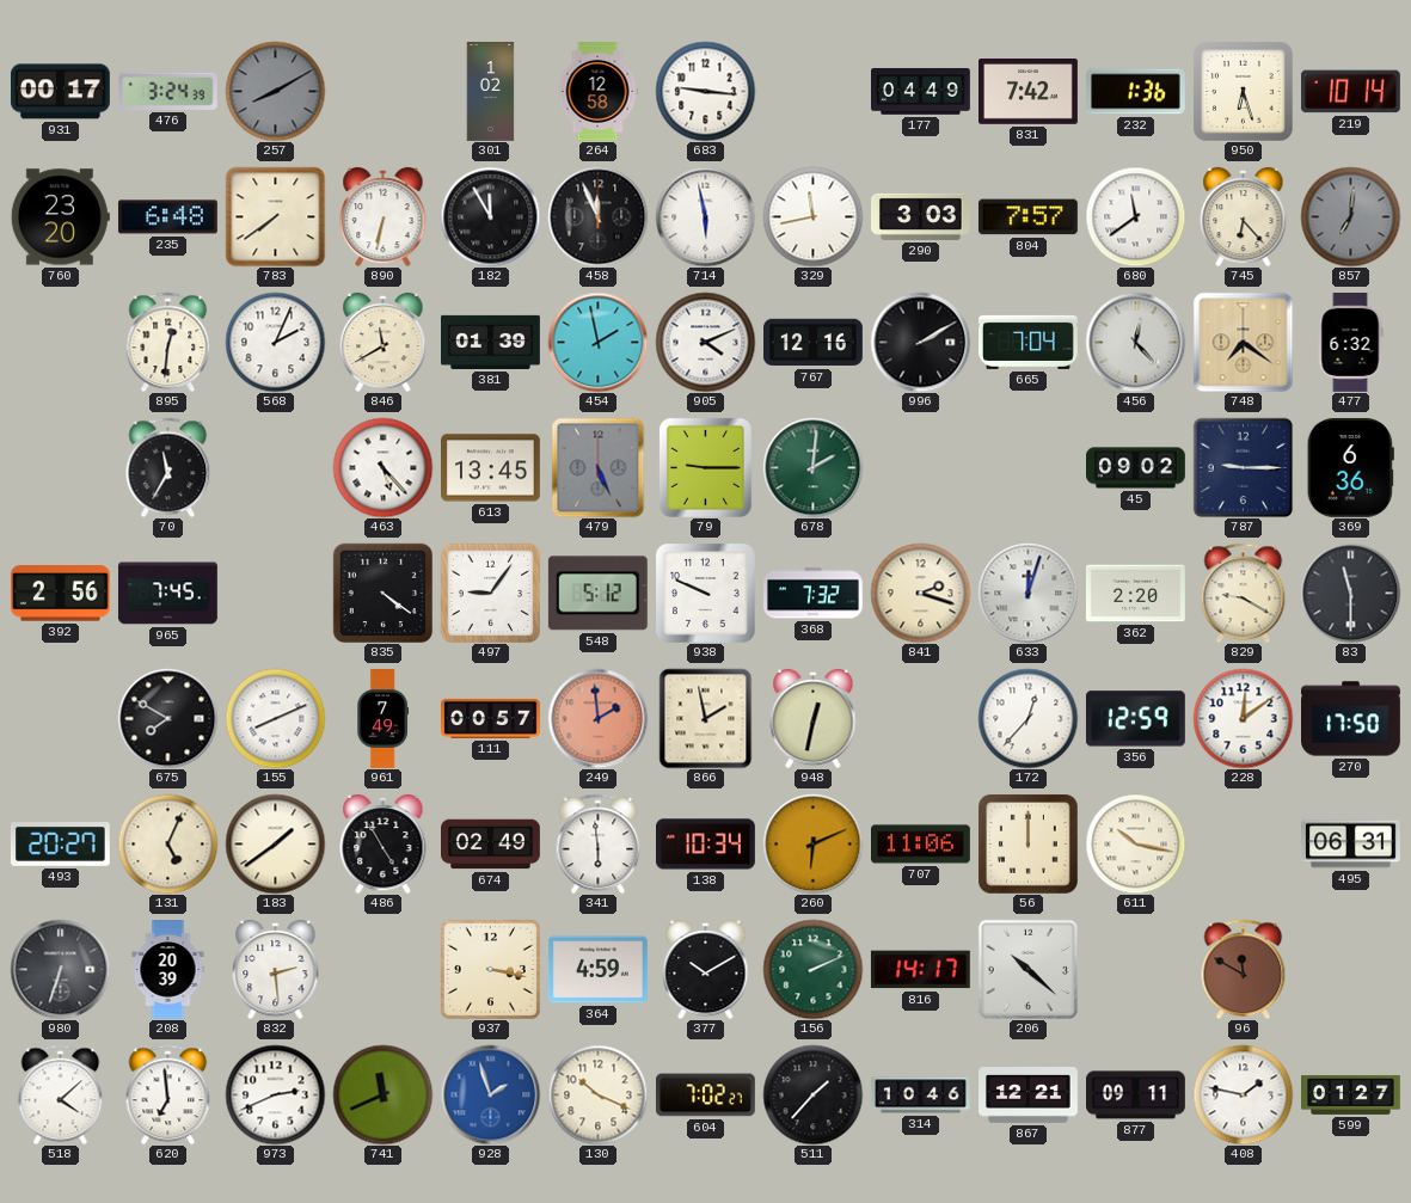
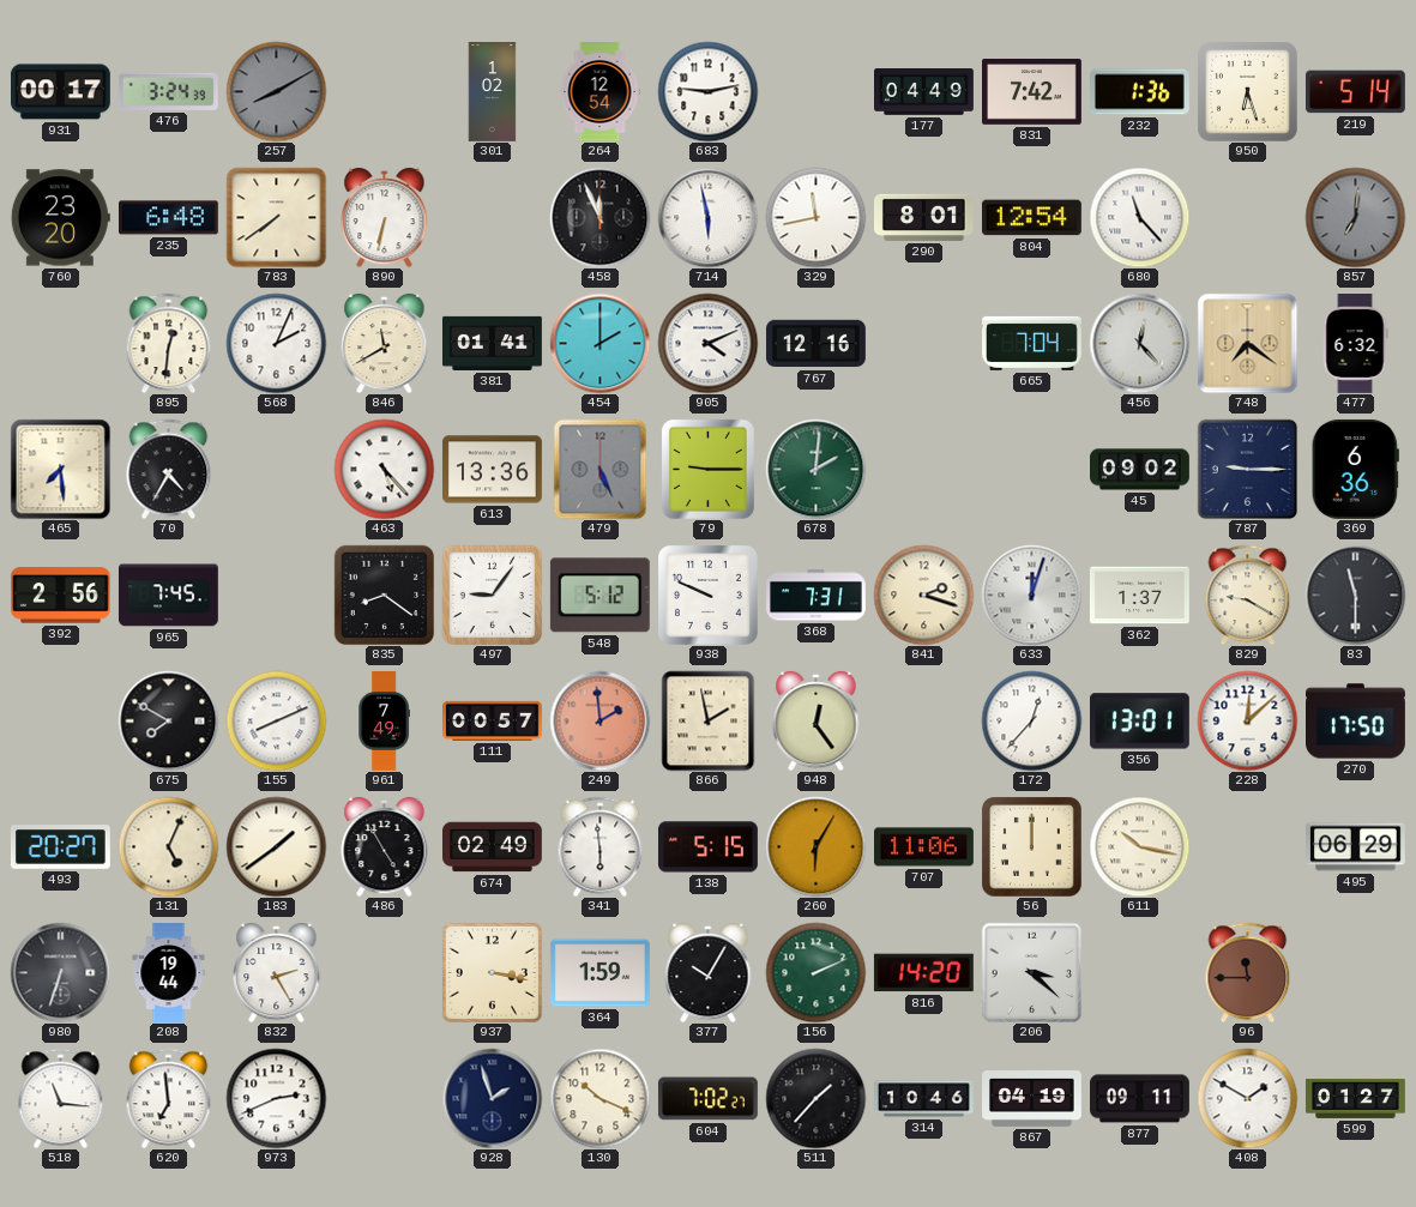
264: 12:58 -> 12:54 (599, 92)
683: 9:16 -> 9:13 (707, 91)
219: 10:14 -> 5:14 (1355, 92)
182: 11:55 -> none (490, 216)
290: 3:03 -> 8:01 (924, 217)
804: 7:57 -> 12:54 (1031, 218)
680: 11:39 -> 11:23 (1139, 217)
745: 6:23 -> none (1244, 216)
381: 01:39 -> 01:41 (493, 343)
454: 1:58 -> 2:00 (599, 343)
996: 2:10 -> none (920, 342)
465: none -> 7:29 (60, 469)
70: 11:35 -> 4:35 (169, 469)
613: 13:45 -> 13:36 (493, 470)
835: 4:21 -> 8:21 (384, 595)
368: 7:32 -> 7:31 (817, 596)
362: 2:20 -> 1:37 (1140, 596)
948: 12:32 -> 12:24 (817, 720)
356: 12:59 -> 13:01 (1139, 722)
228: 12:09 -> 12:08 (1247, 720)
138: 10:34 -> 5:15 (709, 847)
260: 6:11 -> 6:05 (815, 846)
495: 06:31 -> 06:29 (1356, 847)
208: 20:39 -> 19:44 (169, 973)
832: 2:29 -> 2:25 (277, 972)
364: 4:59 -> 1:59 (601, 973)
377: 10:10 -> 10:05 (709, 972)
816: 14:17 -> 14:20 (923, 973)
206: 10:22 -> 3:22 (1031, 972)
96: 11:50 -> 11:45 (1248, 972)
518: 4:08 -> 11:16 (61, 1098)
741: 11:41 -> none (382, 1094)
928 dial: blue -> navy (492, 1098)
867: 12:21 -> 04:19 (1032, 1099)
408: 1:47 -> 1:50 (1247, 1098)
